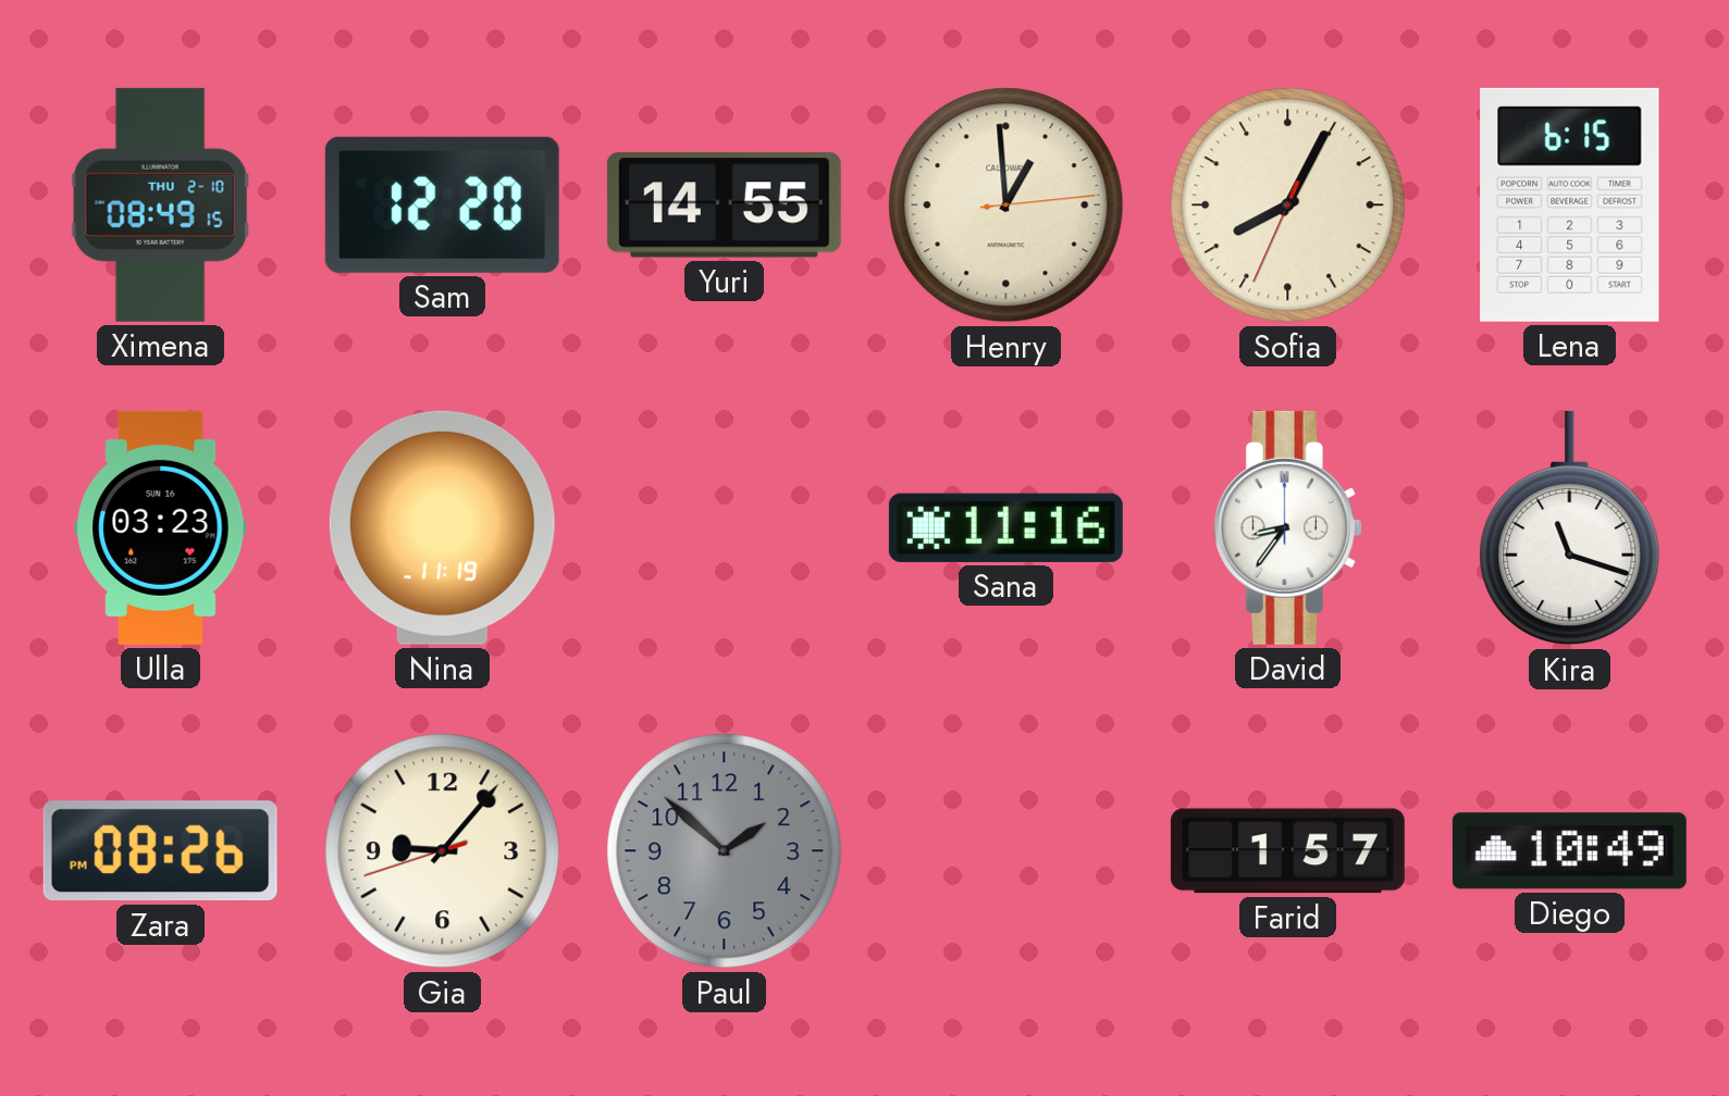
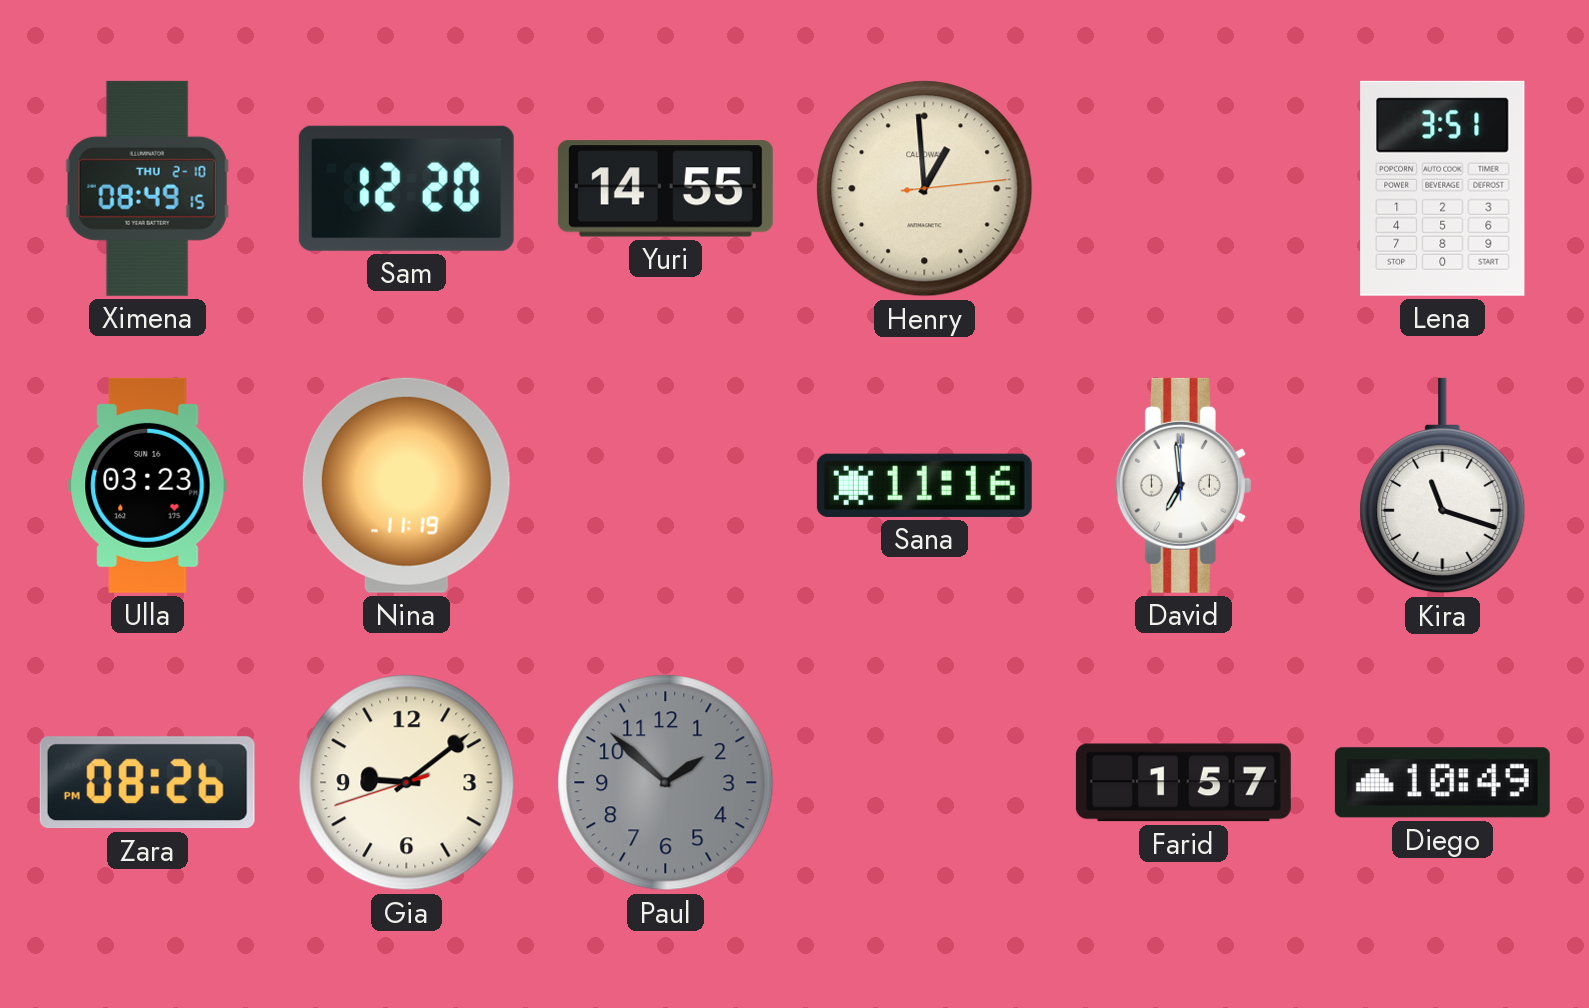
Sofia: 8:04 -> none (1288, 205)
Lena: 6:15 -> 3:51 (1443, 188)
David: 8:36 -> 6:59 (1183, 485)
Gia: 9:06 -> 9:08 (407, 783)
